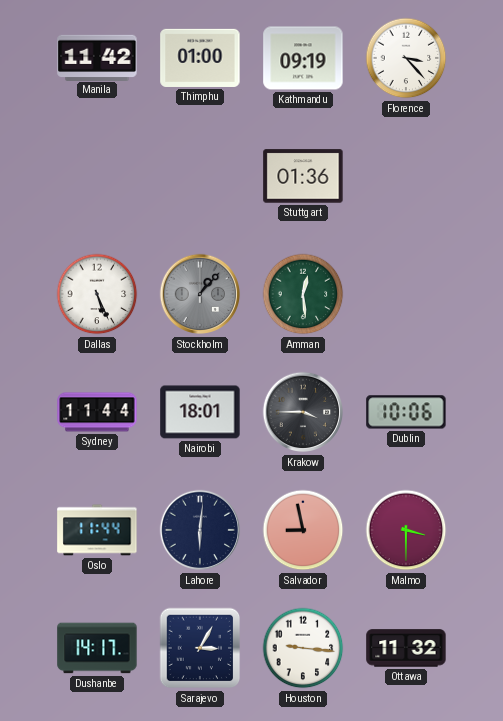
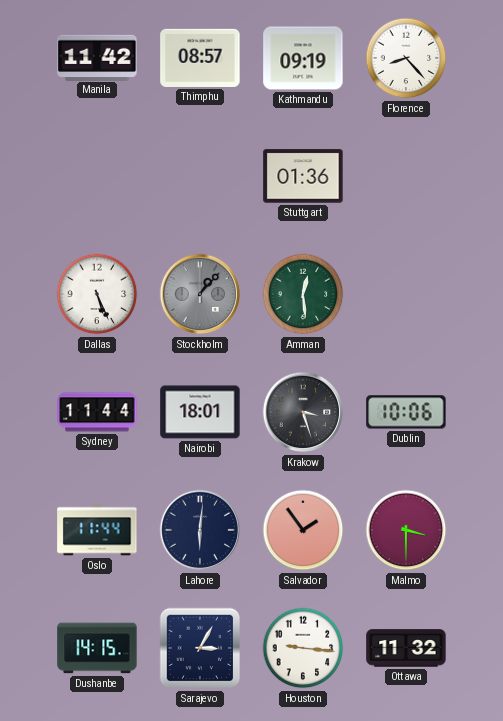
Thimphu: 01:00 -> 08:57 (200, 58)
Florence: 3:23 -> 8:23 (406, 58)
Krakow: 3:45 -> 3:27 (303, 412)
Salvador: 8:58 -> 1:54 (303, 530)
Dushanbe: 14:17 -> 14:15 (97, 648)
